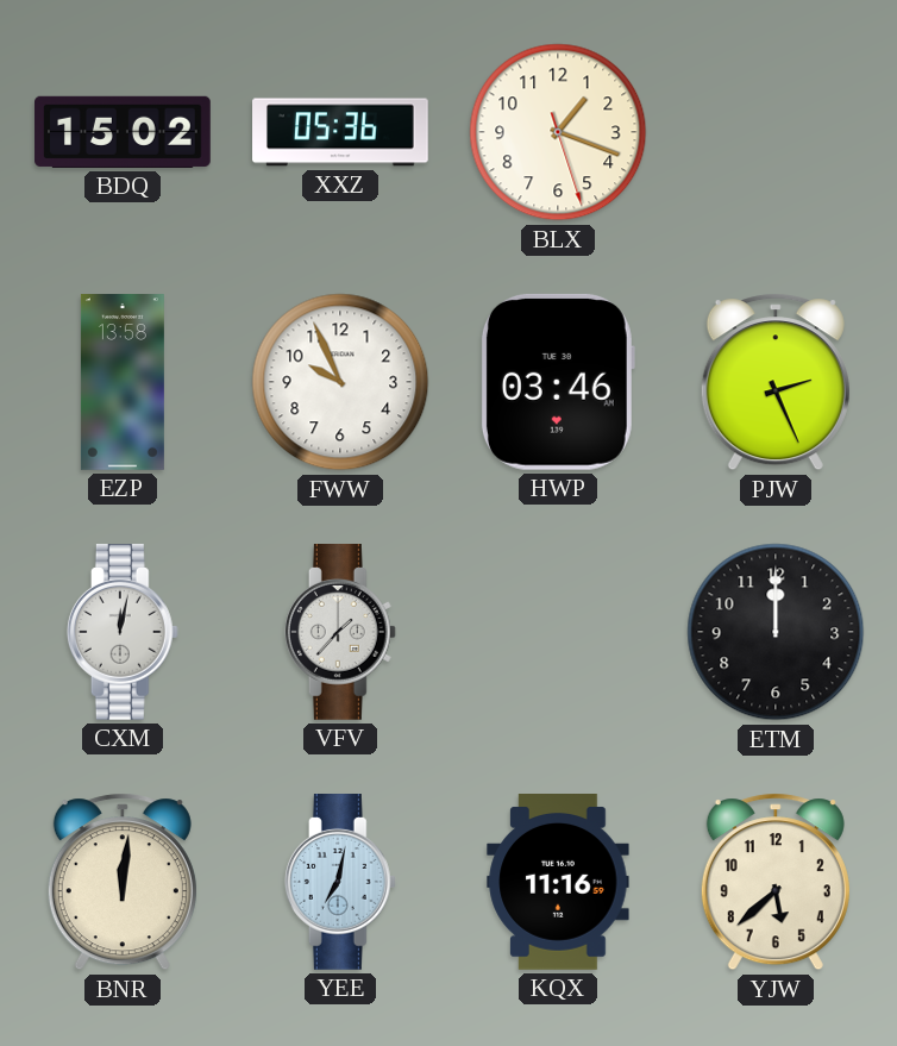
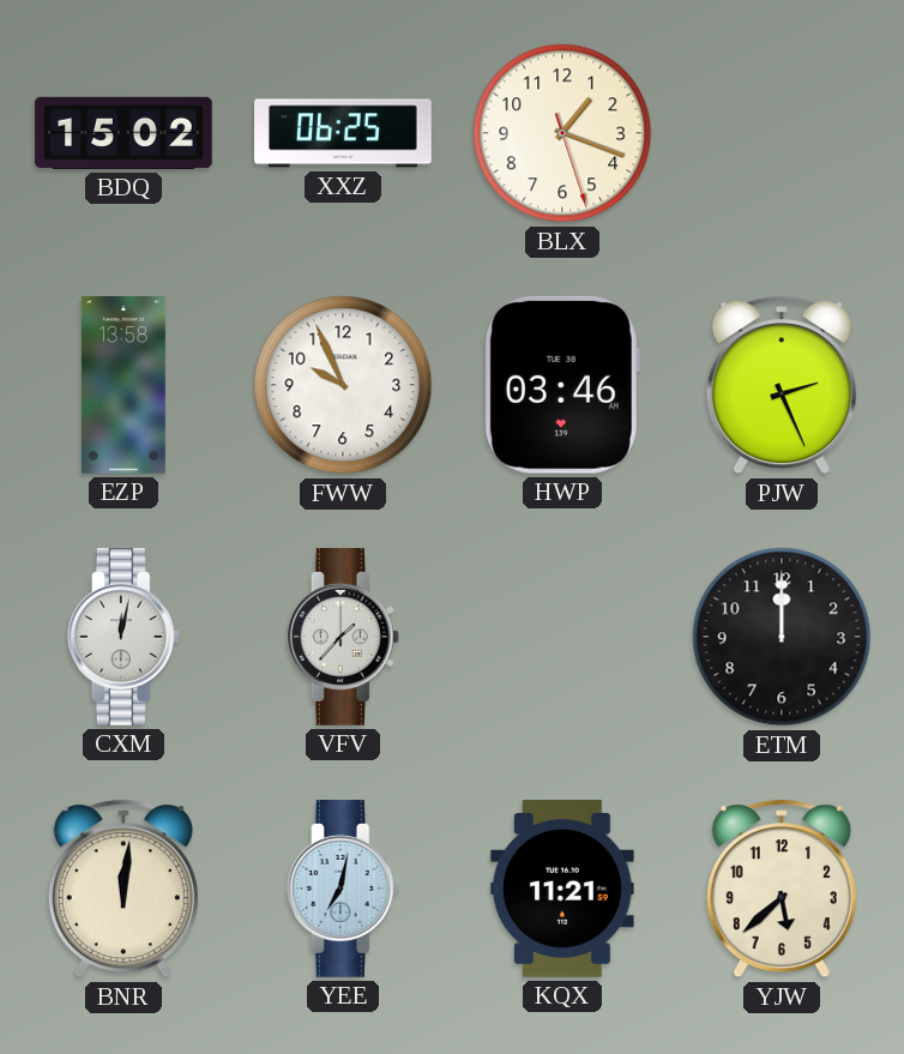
XXZ: 05:36 -> 06:25 (343, 133)
KQX: 11:16 -> 11:21 (562, 890)
